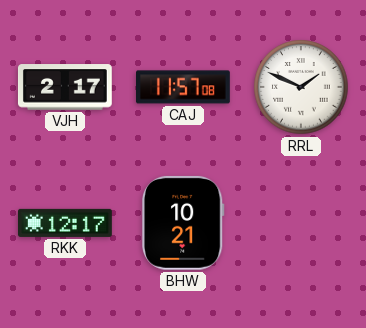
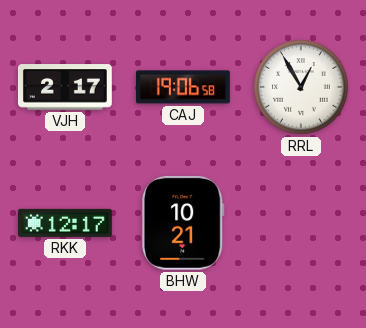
CAJ: 11:57 -> 19:06 (184, 87)
RRL: 1:49 -> 12:55 (301, 87)
